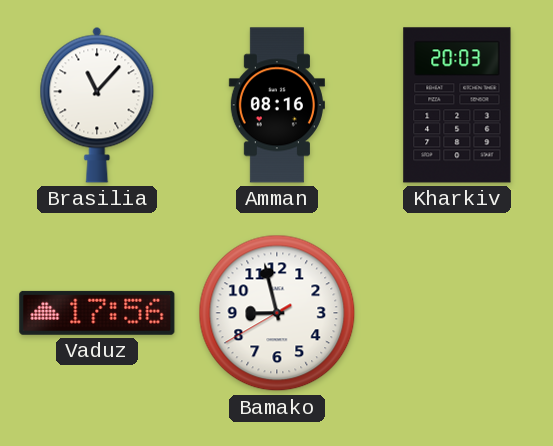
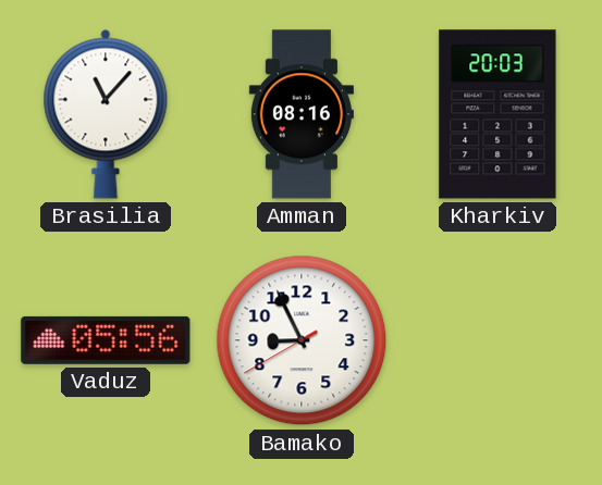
Vaduz: 17:56 -> 05:56 (106, 340)
Bamako: 8:57 -> 8:55 (302, 340)
